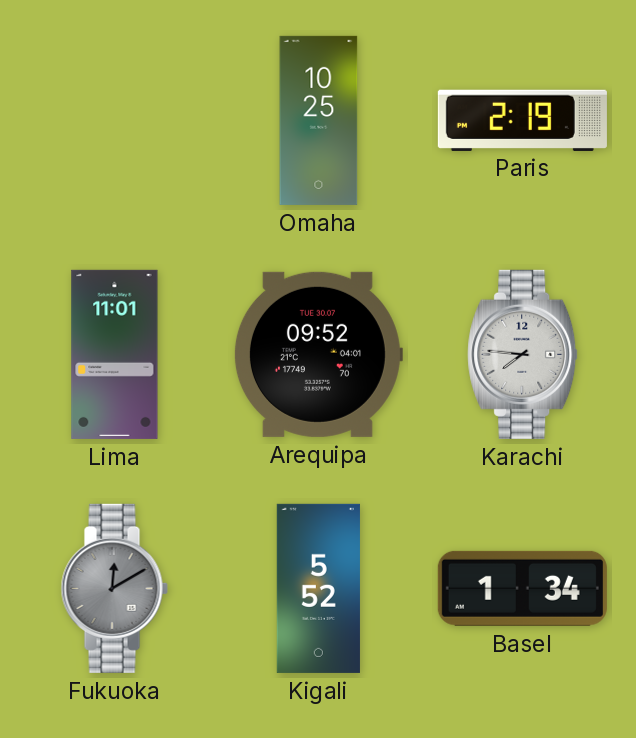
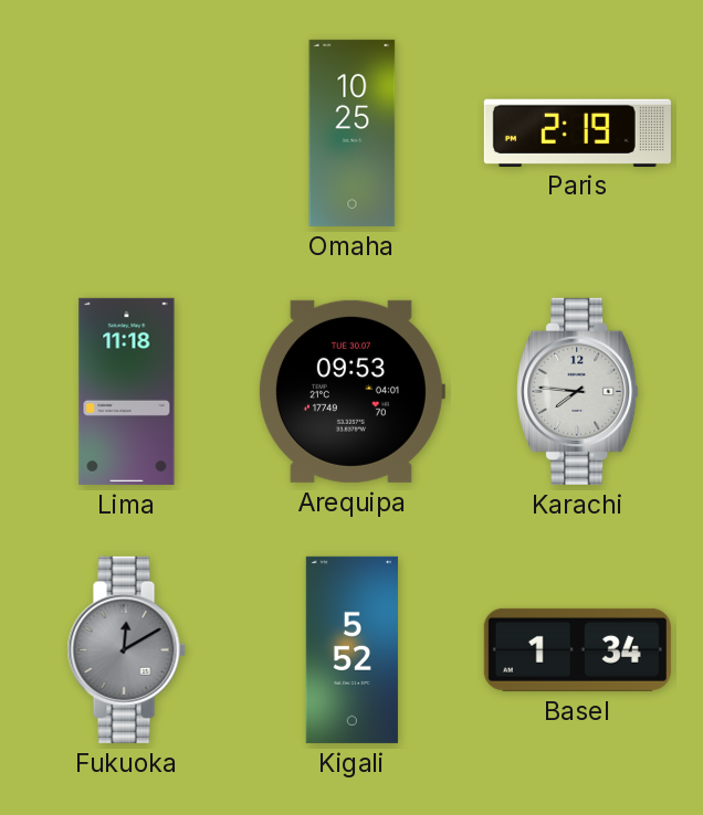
Lima: 11:01 -> 11:18 (127, 391)
Arequipa: 09:52 -> 09:53 (351, 391)
